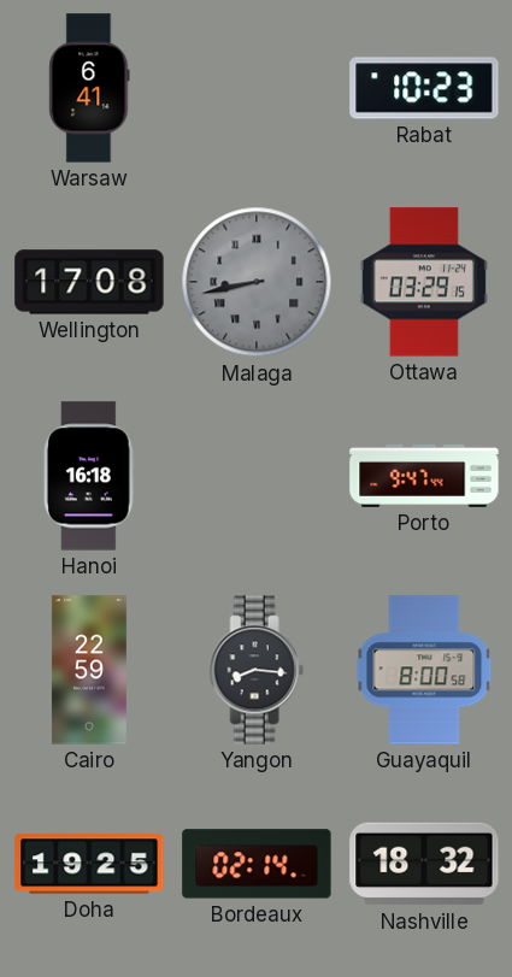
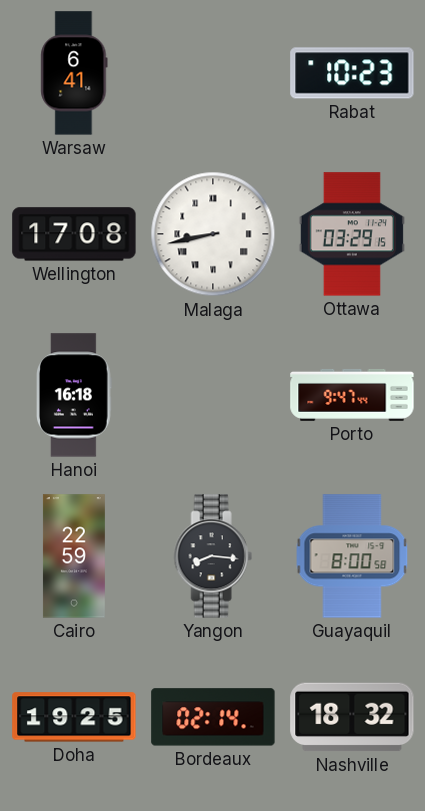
Malaga dial: grey -> white (213, 234)
